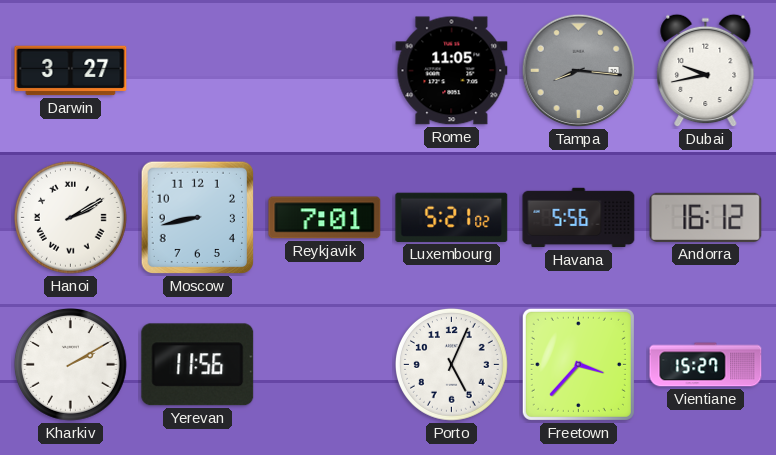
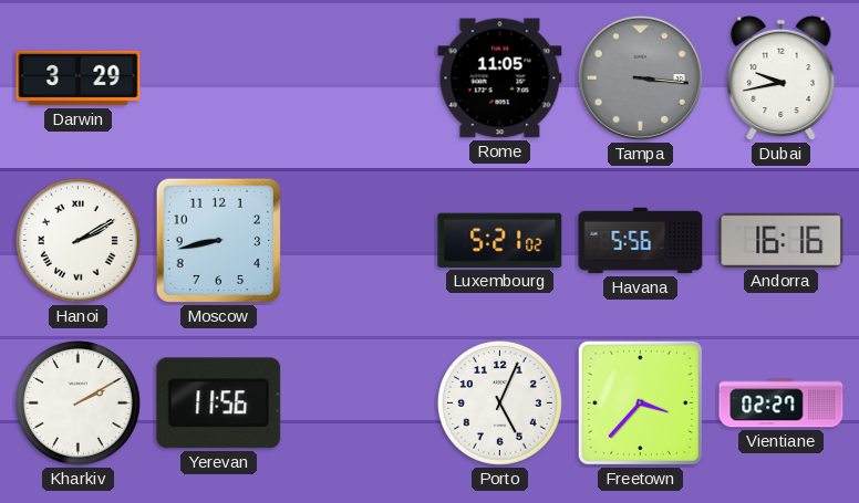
Darwin: 3:27 -> 3:29 (79, 78)
Tampa: 8:16 -> 3:16 (641, 78)
Reykjavik: 7:01 -> none (325, 218)
Andorra: 16:12 -> 16:16 (782, 240)
Vientiane: 15:27 -> 02:27 (782, 404)
